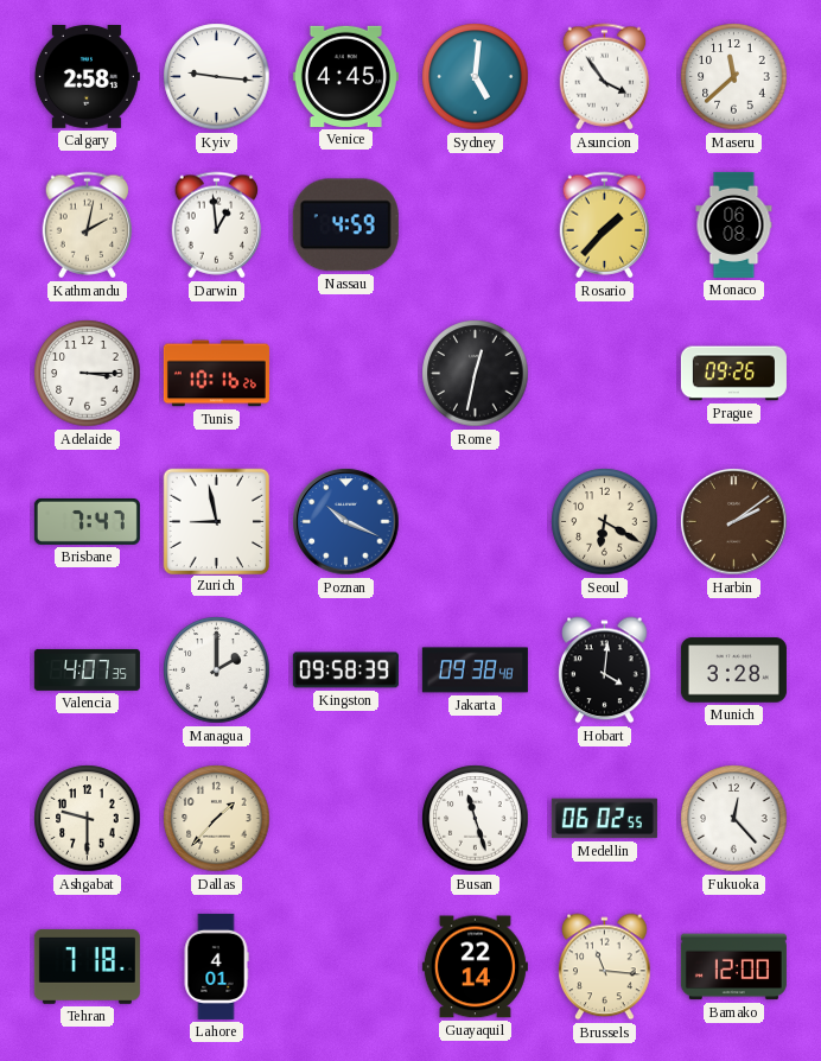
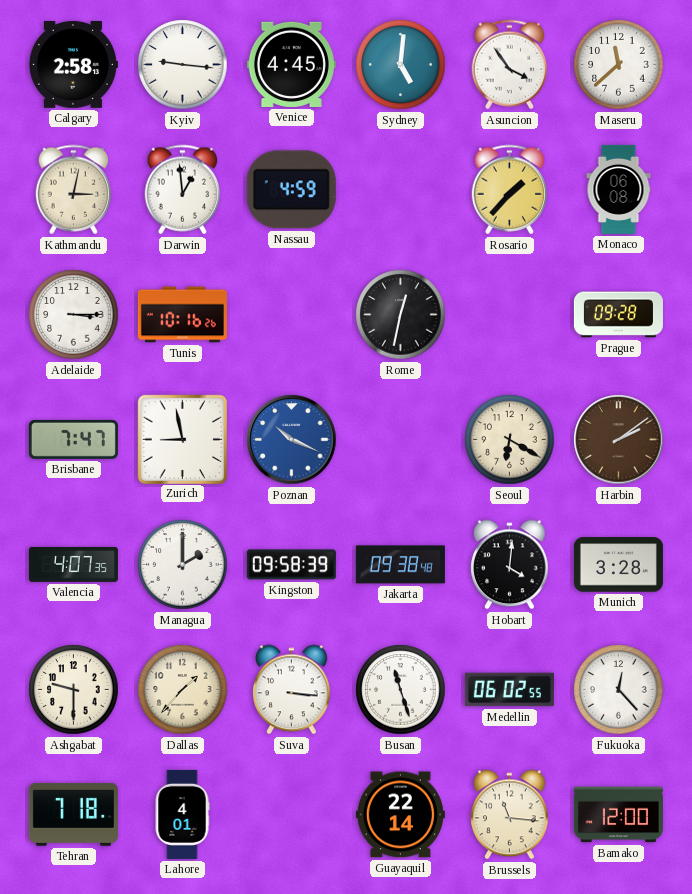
Kathmandu: 2:02 -> 3:02 (74, 190)
Prague: 09:26 -> 09:28 (618, 315)
Suva: none -> 3:16 (292, 690)
